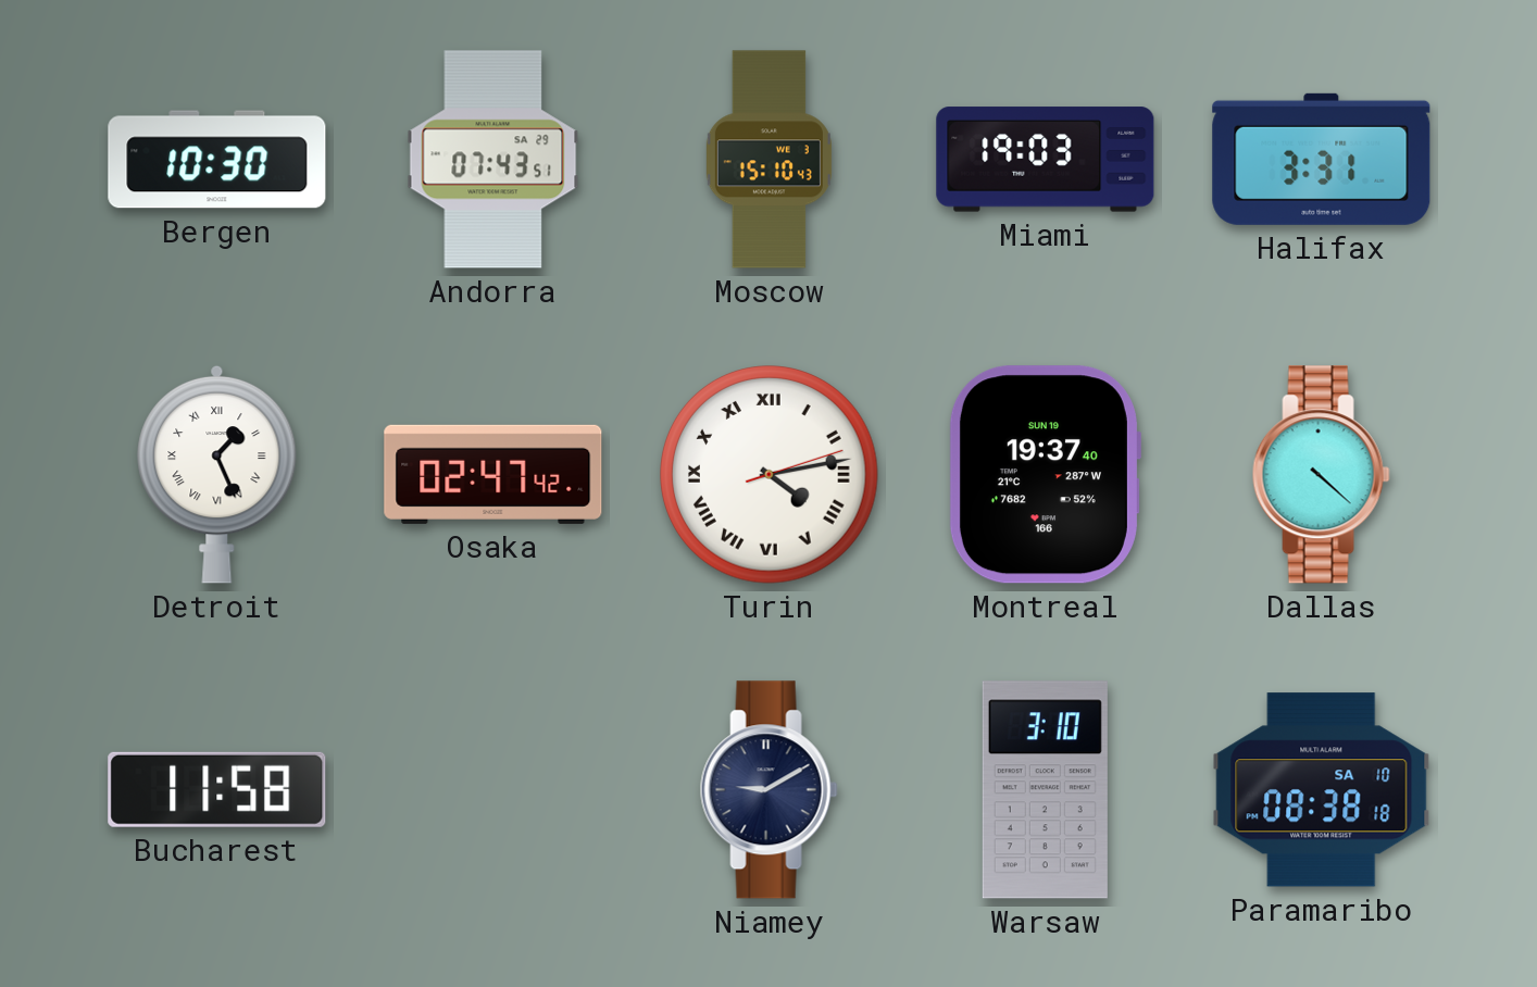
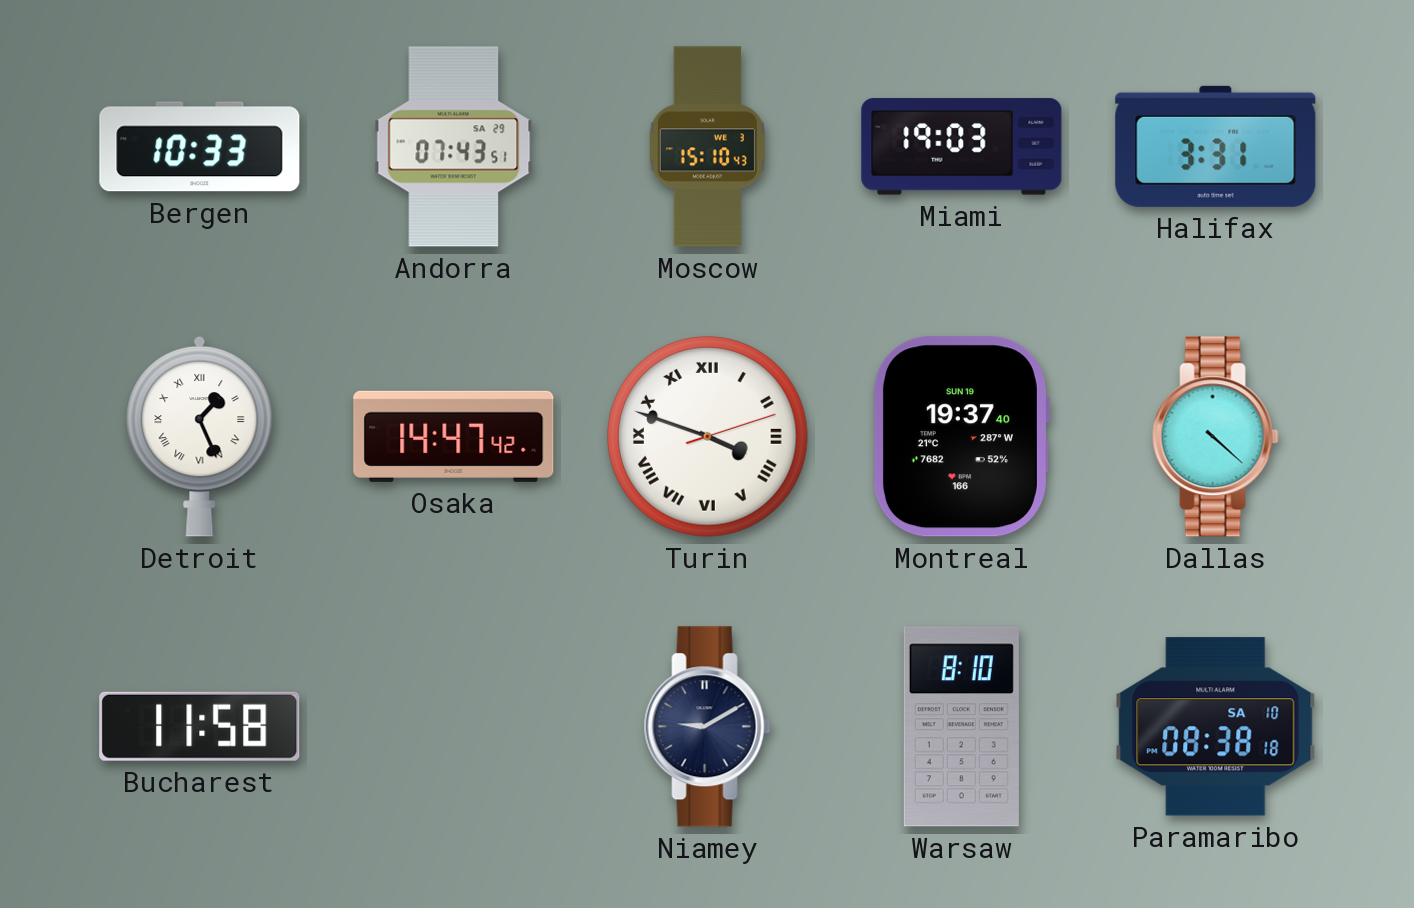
Bergen: 10:30 -> 10:33 (200, 147)
Osaka: 02:47 -> 14:47 (454, 436)
Turin: 4:13 -> 3:48 (708, 437)
Warsaw: 3:10 -> 8:10 (961, 727)
